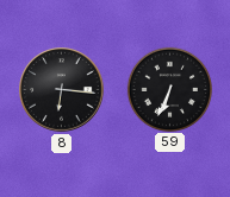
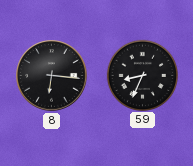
59: 6:34 -> 8:34 (142, 75)
